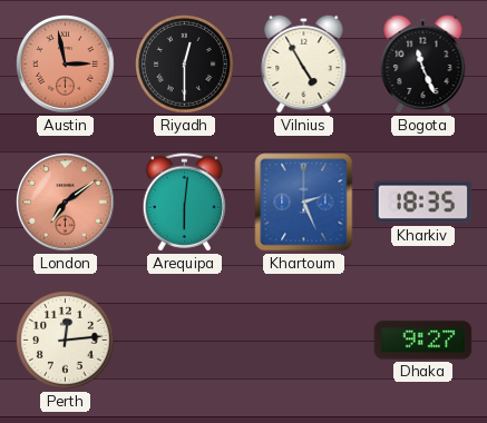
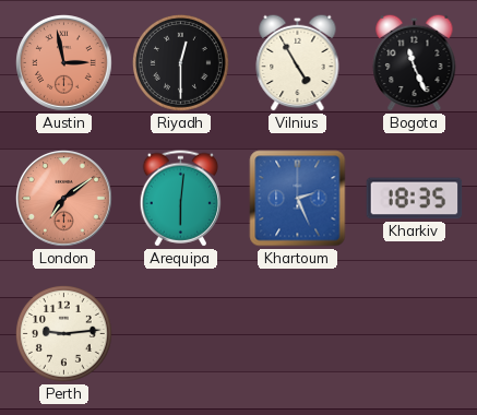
Perth: 12:14 -> 9:14 (63, 333)
Dhaka: 9:27 -> none (423, 341)
